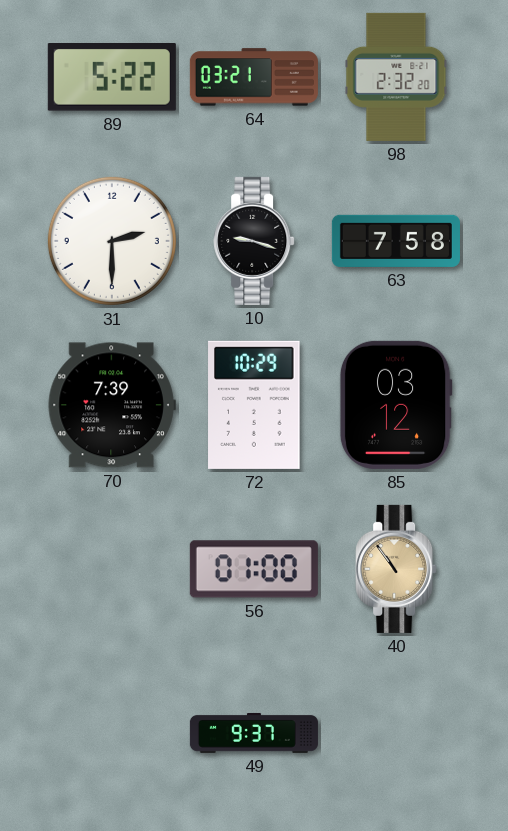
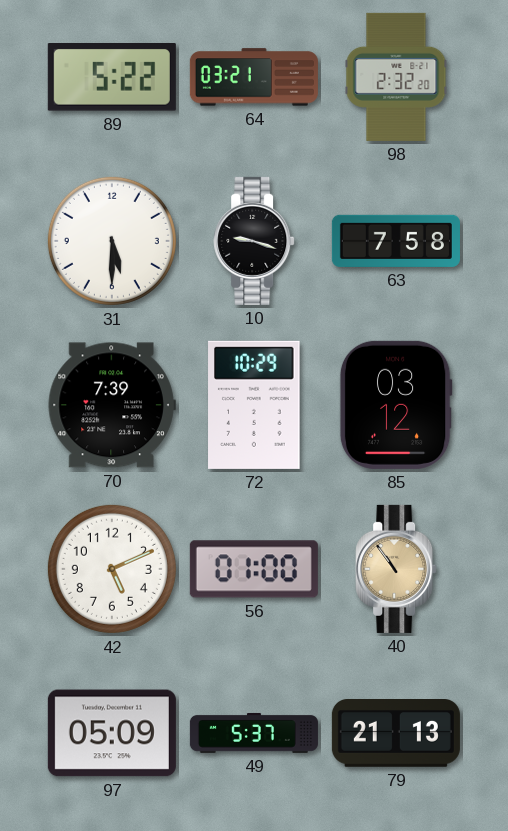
31: 2:30 -> 5:30 (112, 241)
42: none -> 5:11 (112, 569)
97: none -> 05:09 (112, 733)
49: 9:37 -> 5:37 (254, 733)
79: none -> 21:13 (396, 734)
